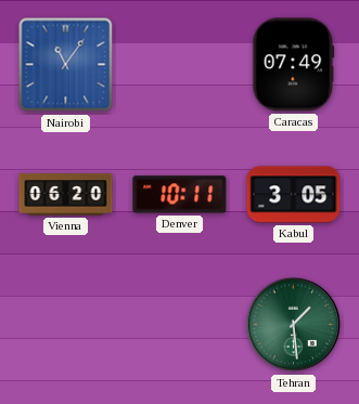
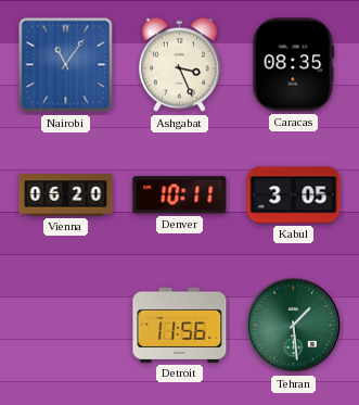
Ashgabat: none -> 3:26 (180, 65)
Caracas: 07:49 -> 08:35 (294, 65)
Detroit: none -> 11:56 (180, 325)
